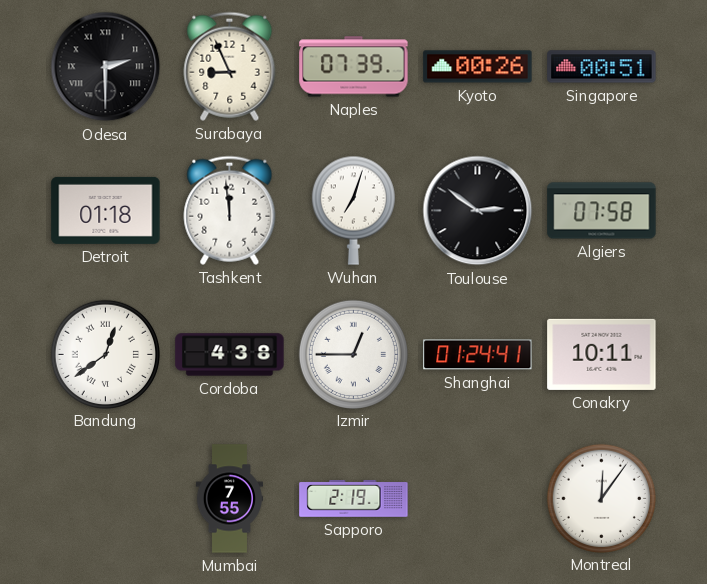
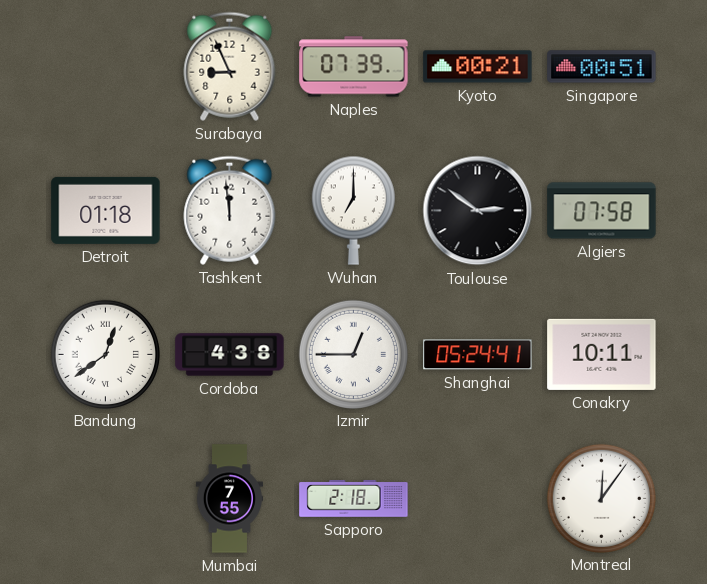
Odesa: 2:30 -> none (106, 67)
Kyoto: 00:26 -> 00:21 (478, 67)
Wuhan: 7:03 -> 7:00 (353, 210)
Shanghai: 01:24 -> 05:24 (478, 355)
Sapporo: 2:19 -> 2:18 (354, 499)
